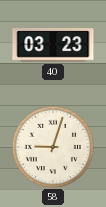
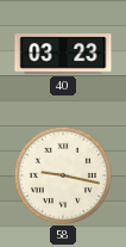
58: 9:03 -> 9:17 (62, 174)
